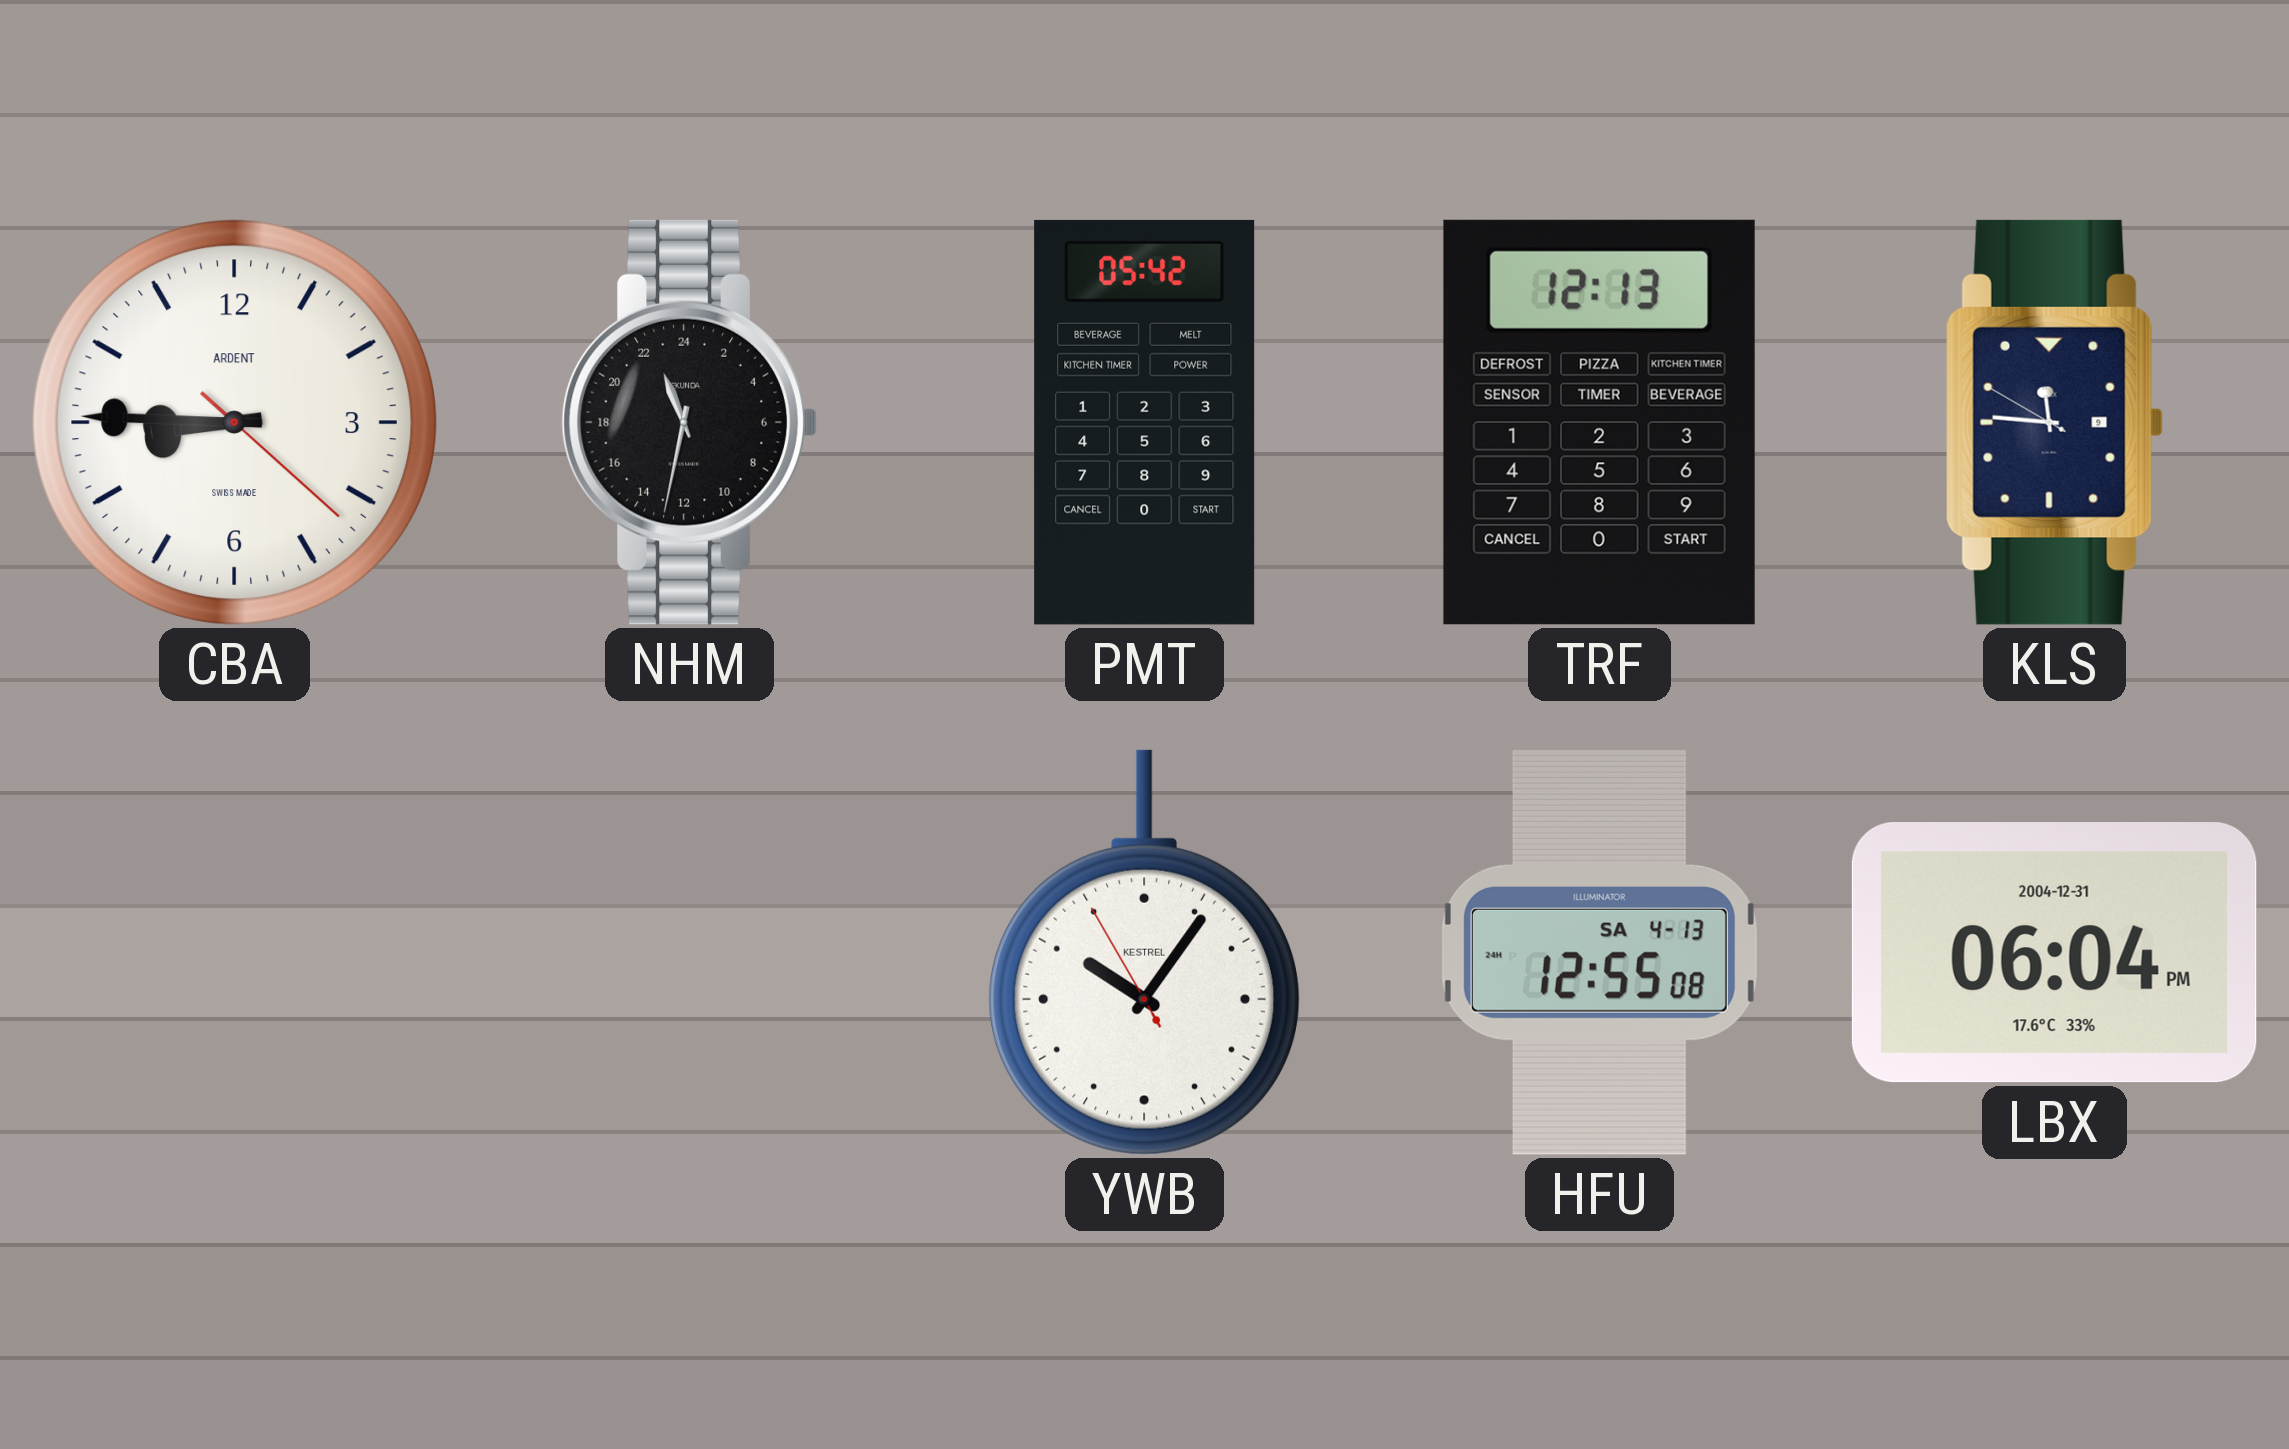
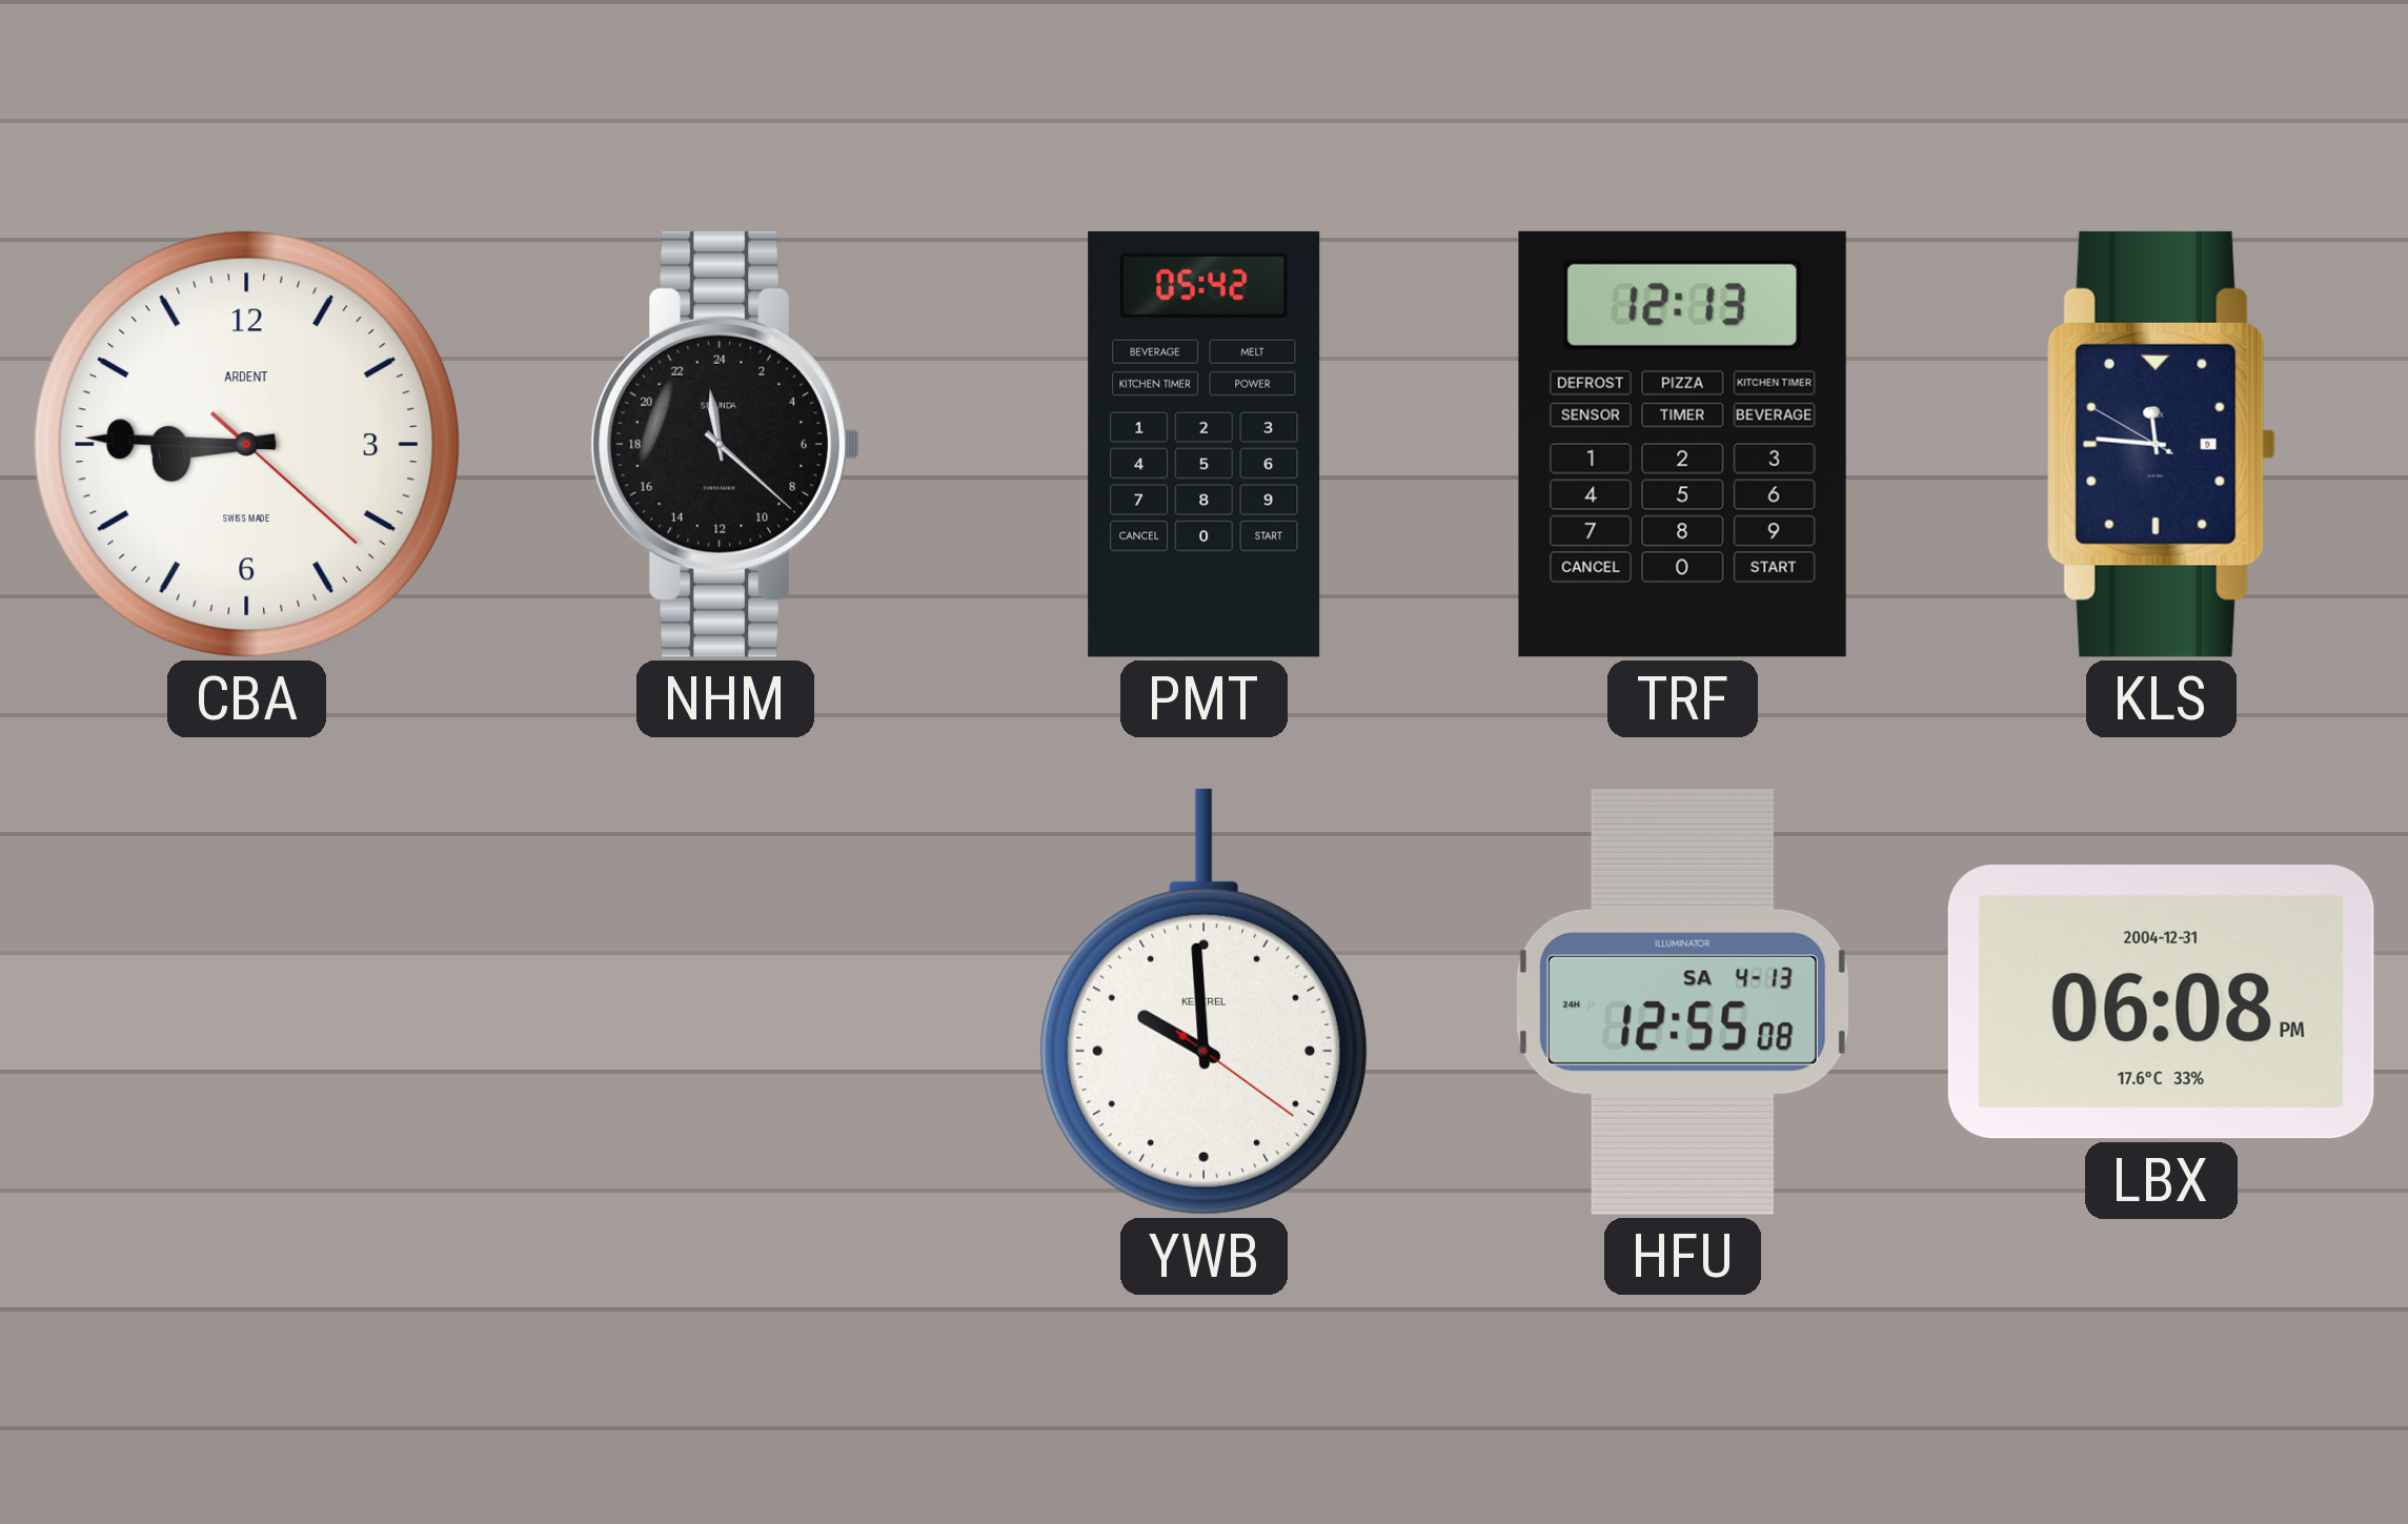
NHM: 22:32 -> 23:22 (725, 444)
YWB: 10:05 -> 9:59 (1203, 1001)
LBX: 06:04 -> 06:08 (2161, 1002)
